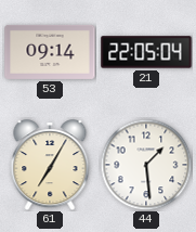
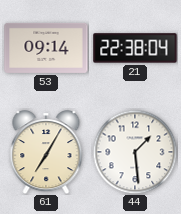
21: 22:05 -> 22:38 (135, 48)
